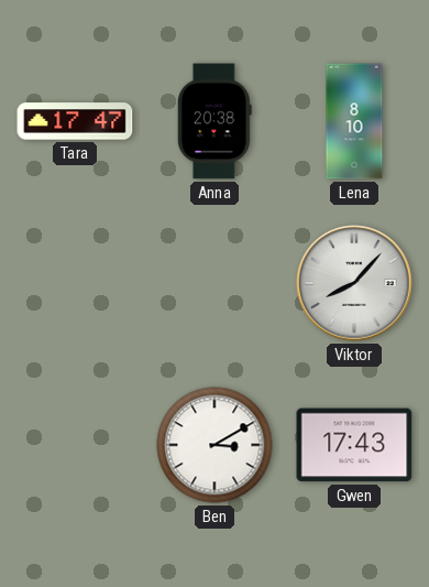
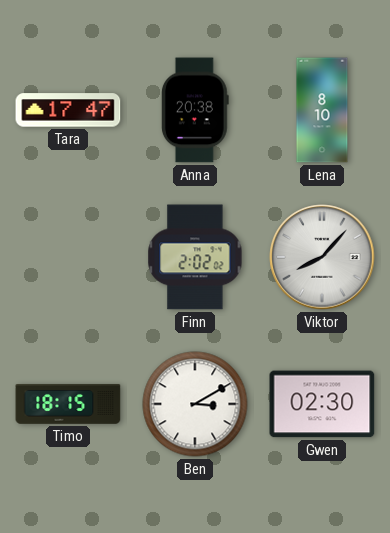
Finn: none -> 2:02 (195, 257)
Timo: none -> 18:15 (68, 404)
Gwen: 17:43 -> 02:30 (322, 404)
